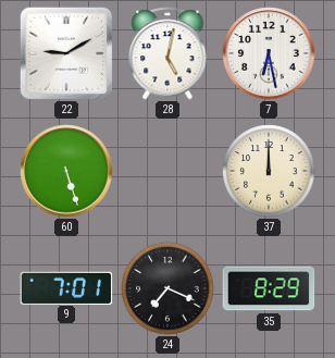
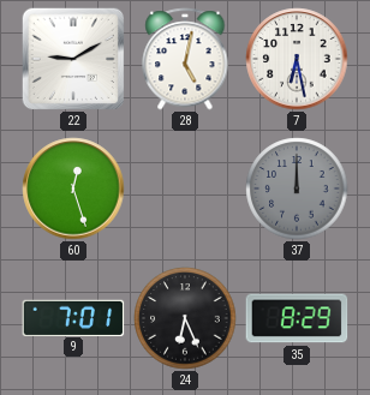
60: 5:27 -> 12:27 (73, 188)
37 dial: cream -> grey (297, 188)
24: 7:19 -> 6:26 (185, 318)
